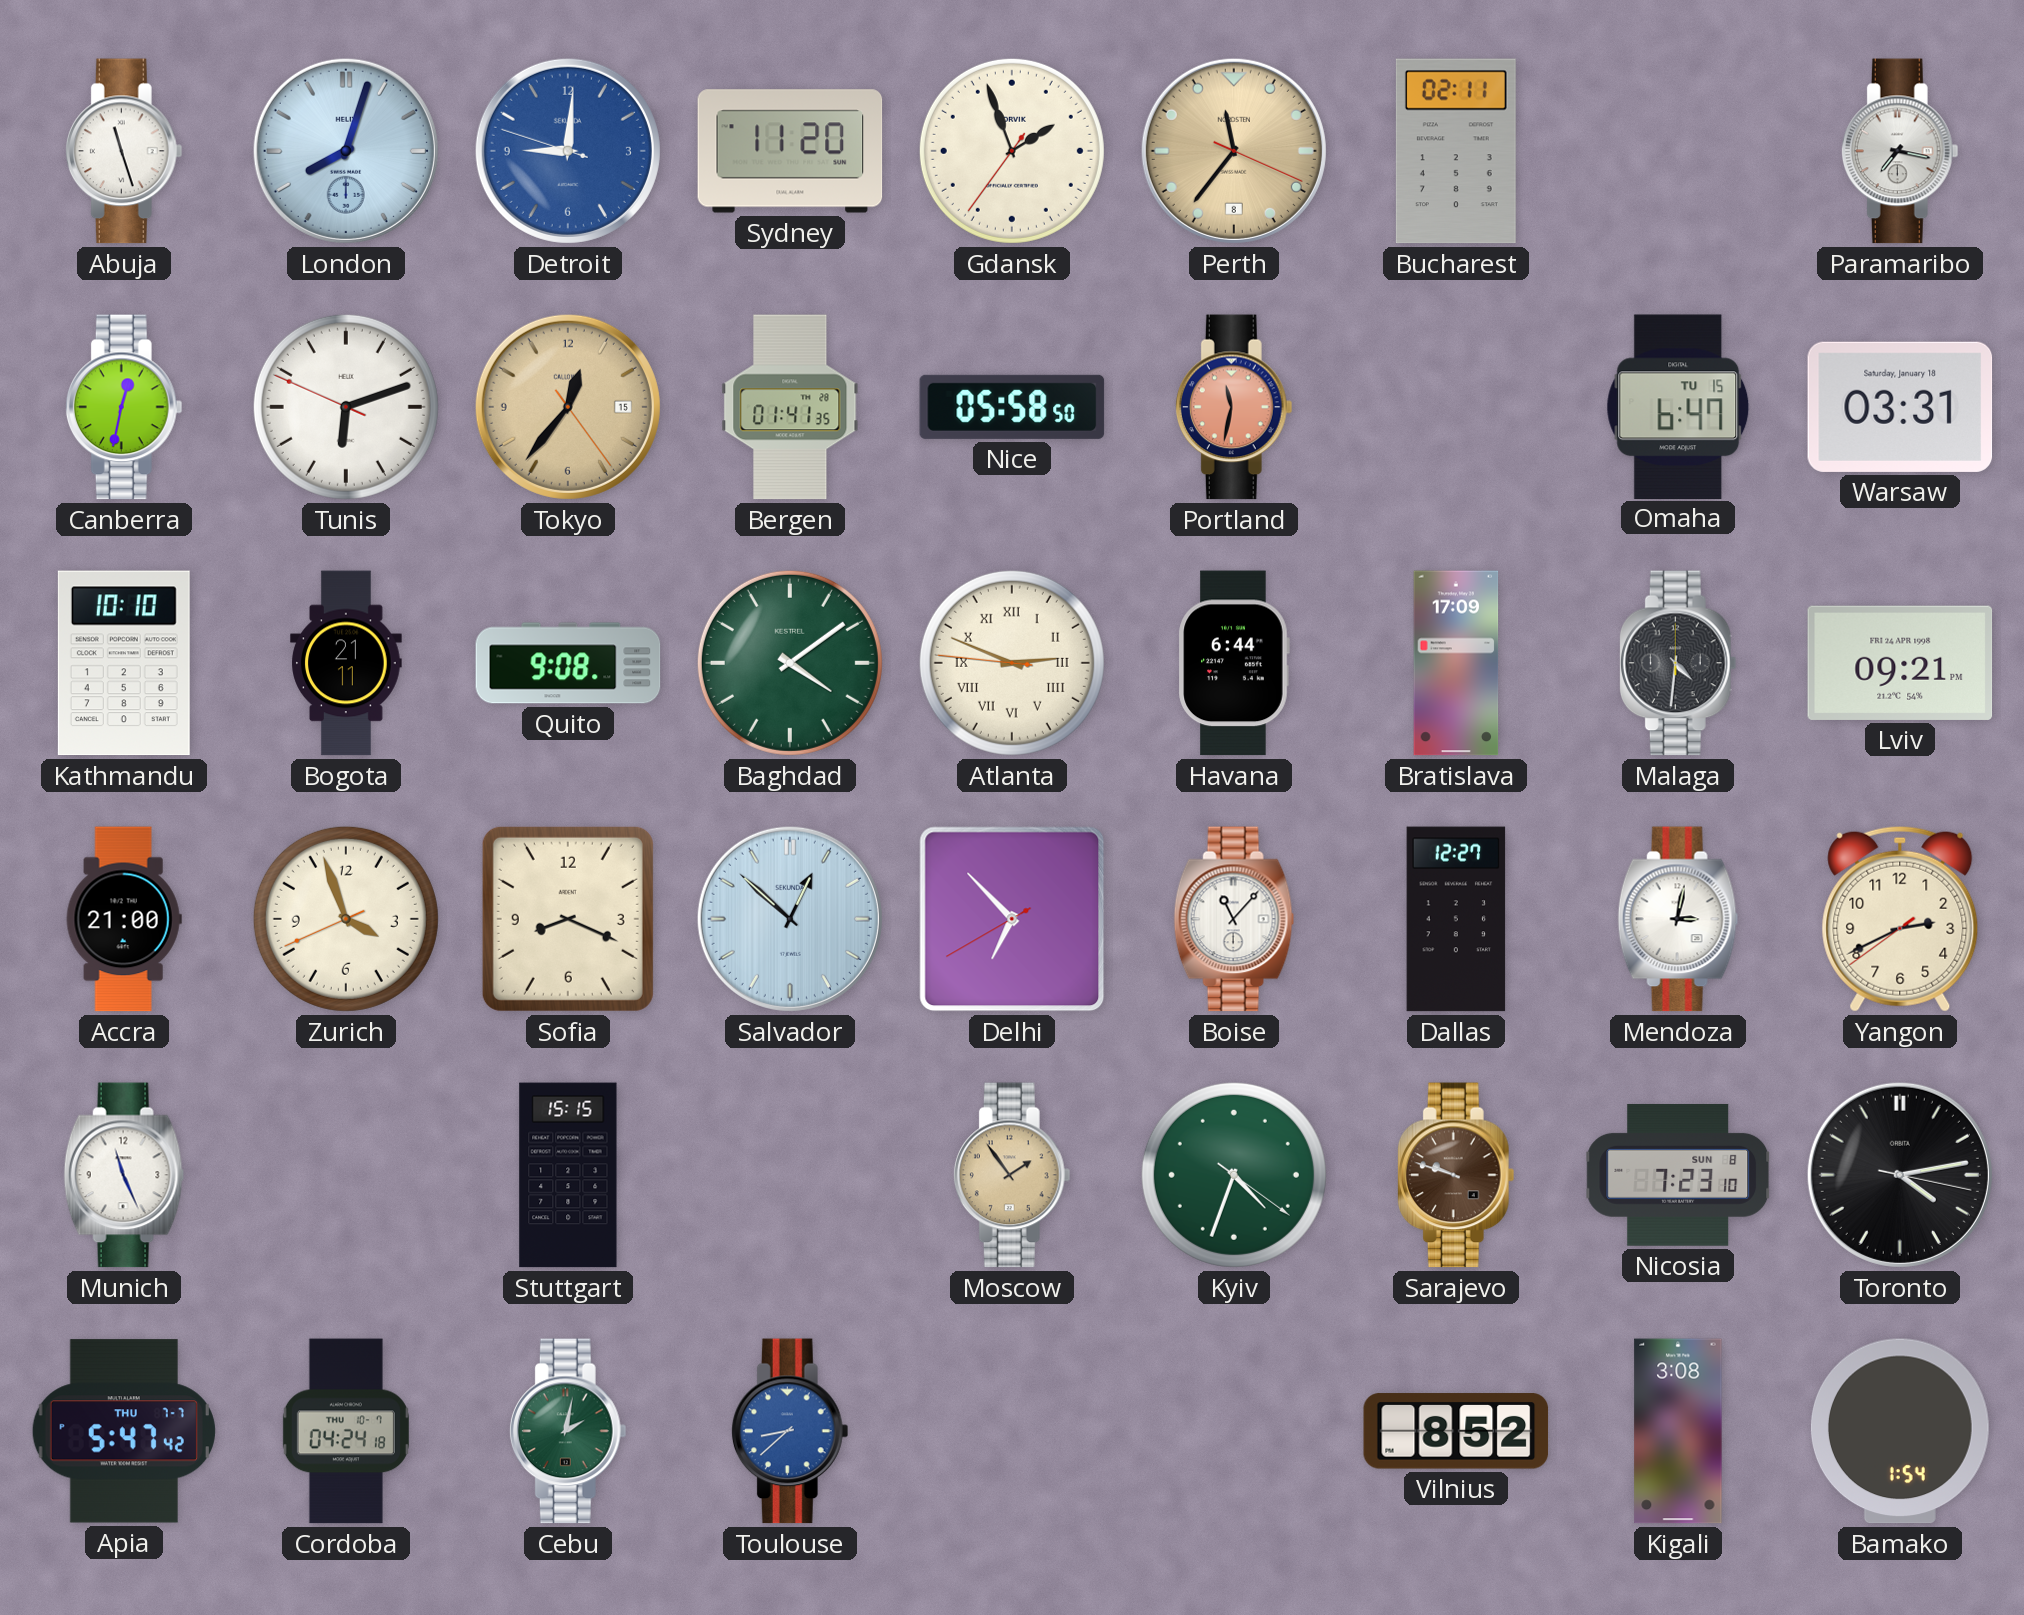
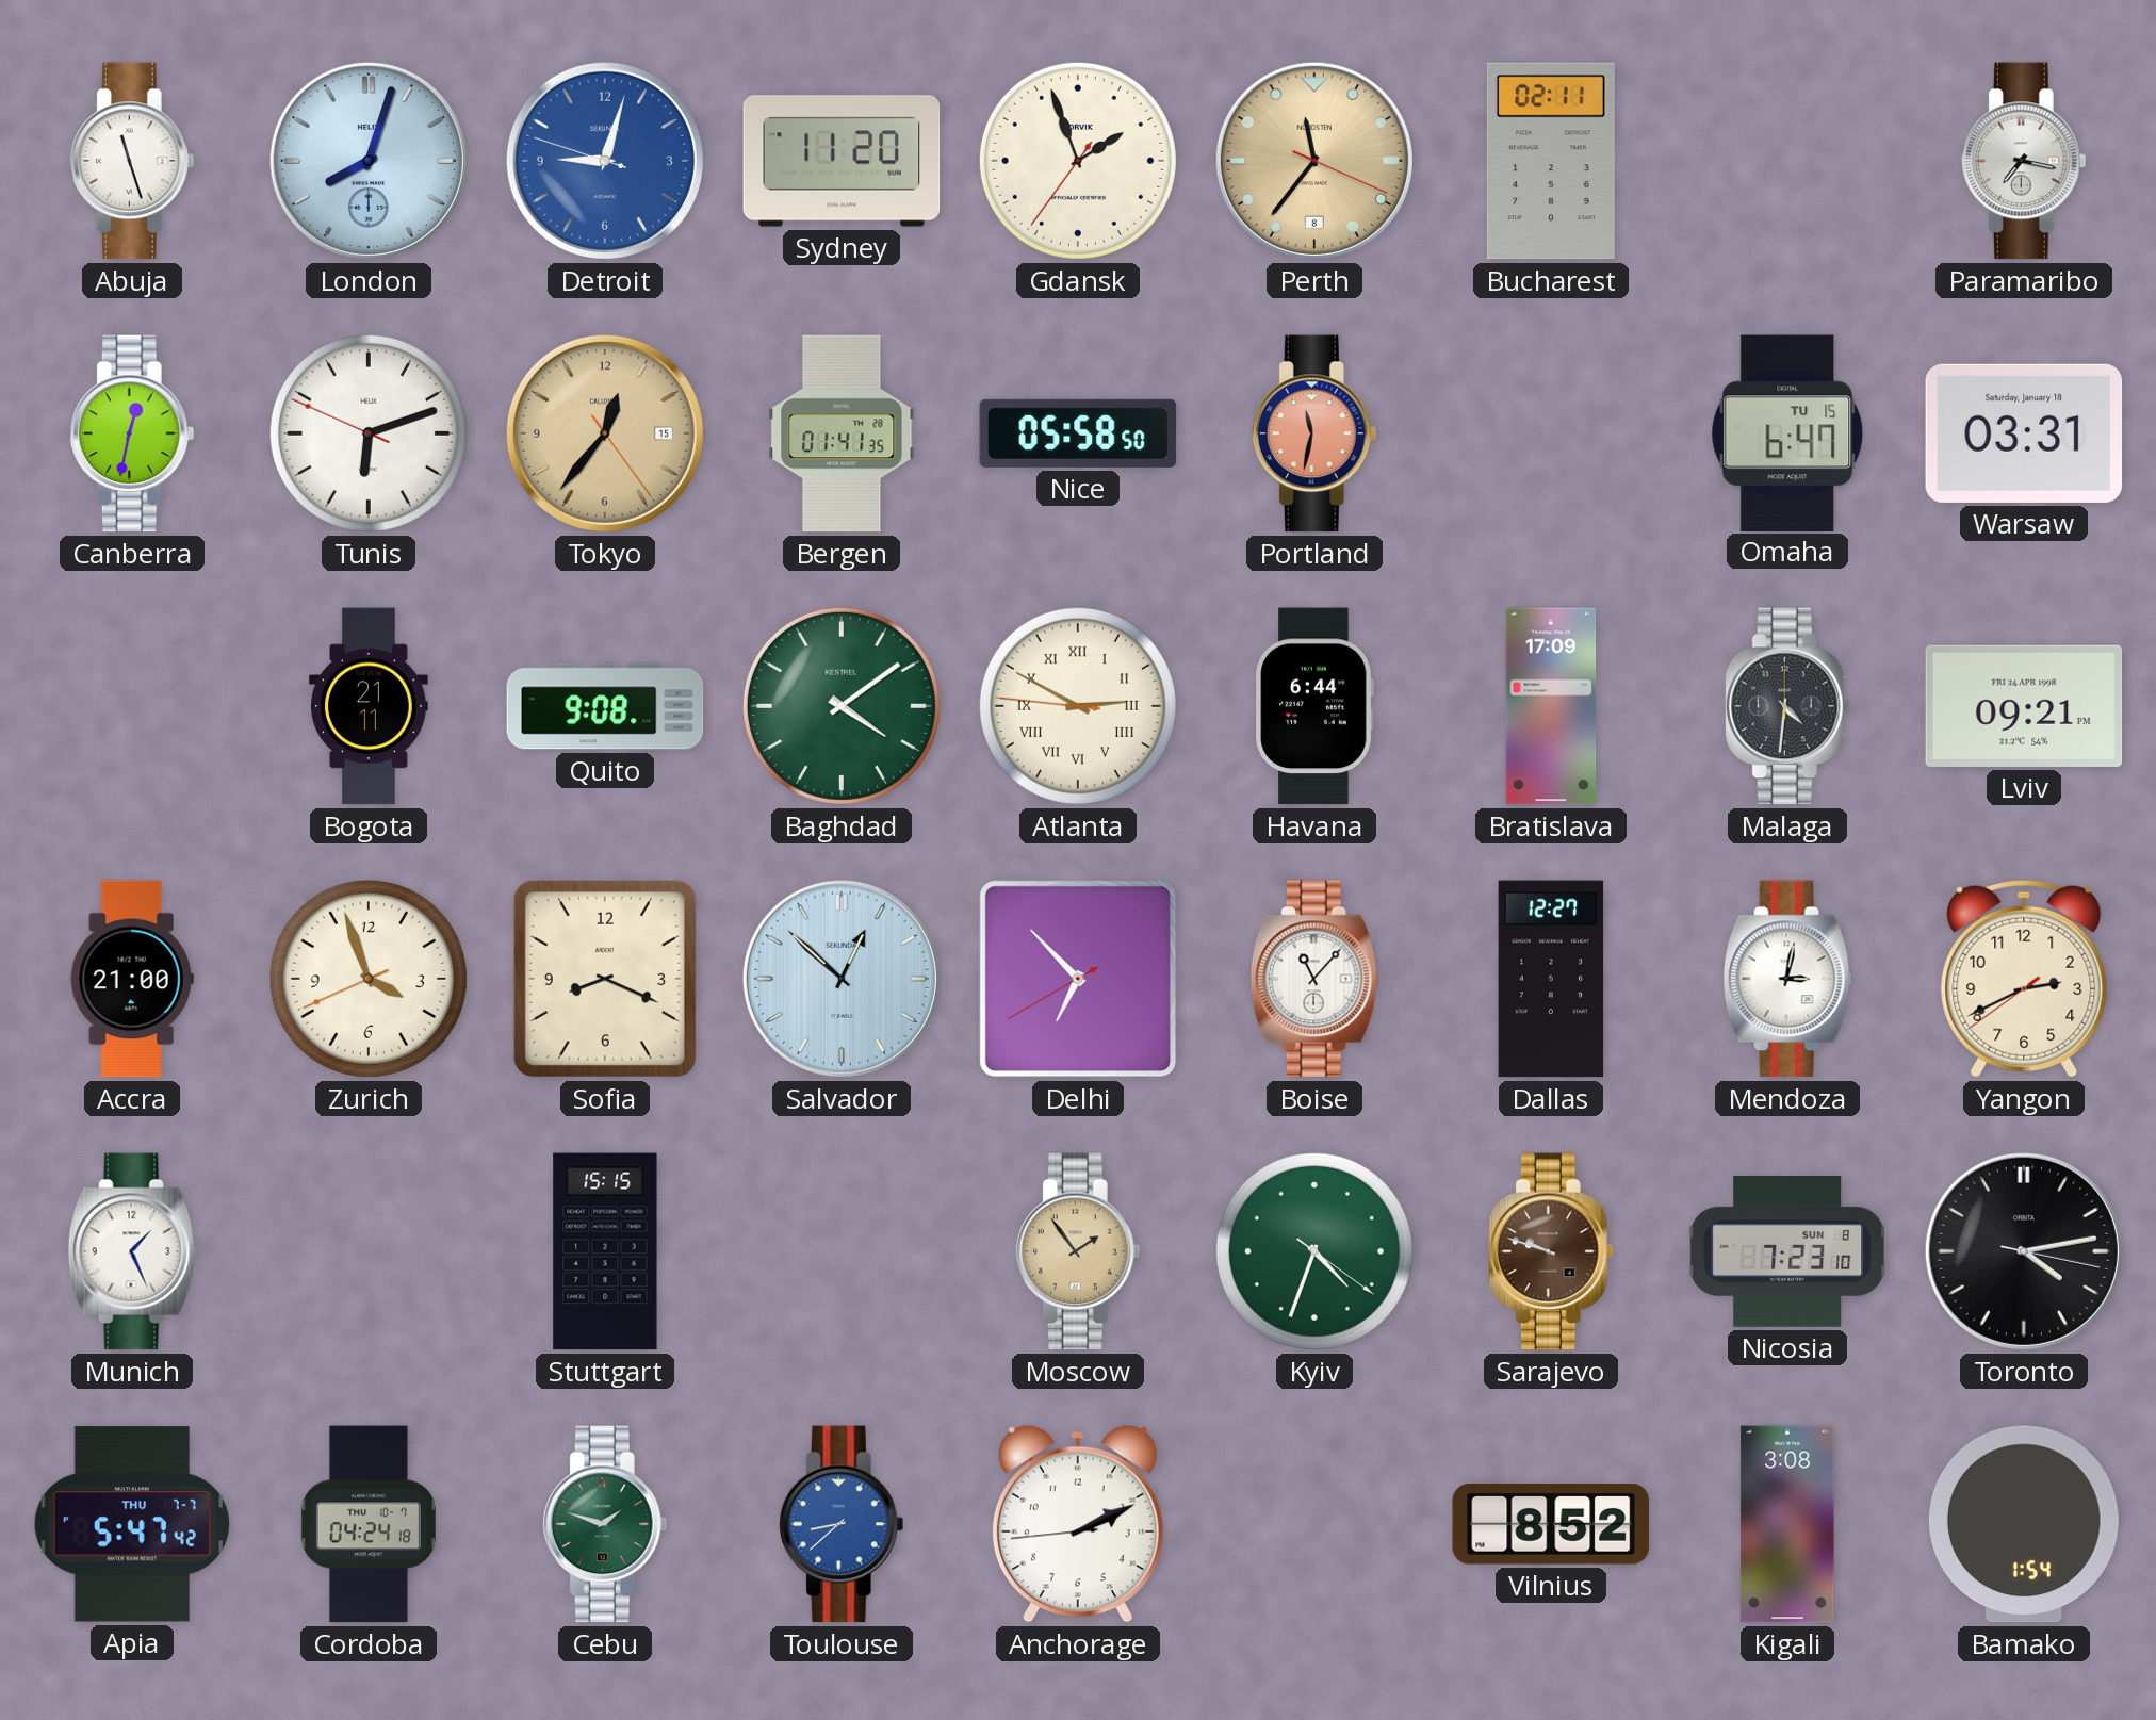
Detroit: 9:00 -> 9:02 (605, 161)
Kathmandu: 10:10 -> none (124, 663)
Atlanta: 2:48 -> 2:49 (1078, 706)
Munich: 11:26 -> 1:26 (132, 1251)
Cebu: 2:02 -> 1:48 (605, 1524)
Anchorage: none -> 2:10 (1078, 1524)
